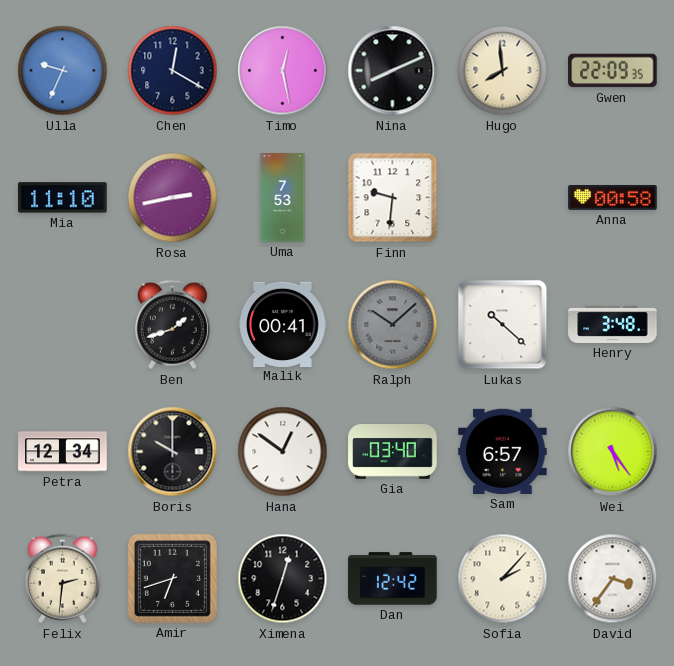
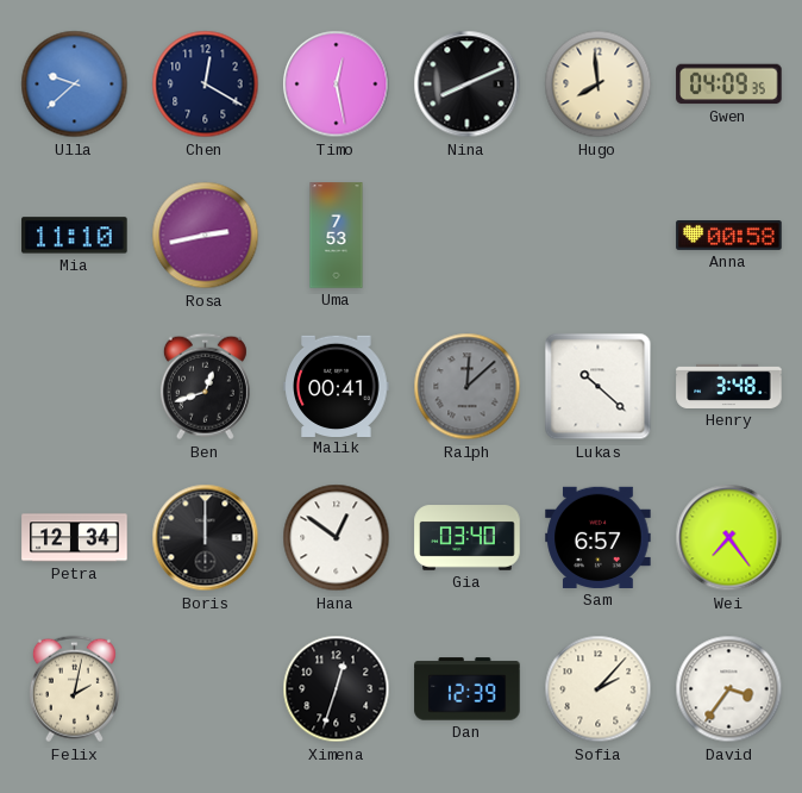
Ulla: 9:34 -> 9:38 (75, 85)
Gwen: 22:09 -> 04:09 (729, 85)
Finn: 9:31 -> none (393, 198)
Ben: 1:42 -> 12:42 (205, 387)
Ralph: 10:08 -> 12:08 (468, 387)
Boris: 10:00 -> 12:00 (206, 538)
Wei: 5:24 -> 7:24 (729, 538)
Felix: 2:31 -> 2:02 (74, 689)
Amir: 6:42 -> none (172, 578)
Dan: 12:42 -> 12:39 (468, 689)
